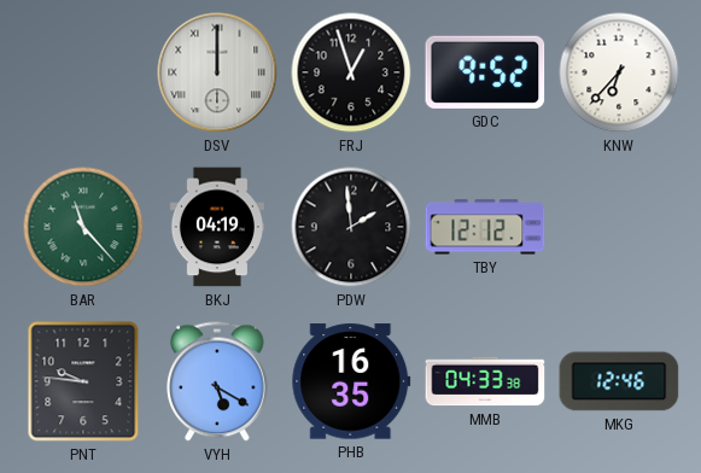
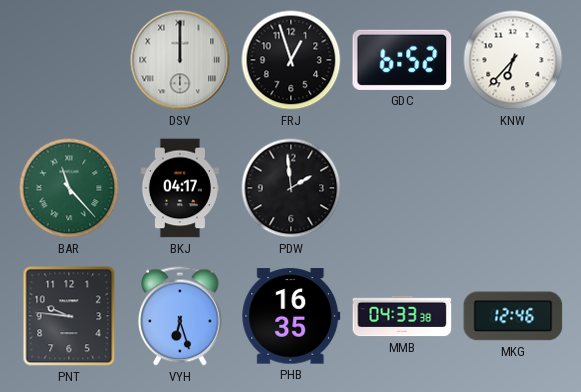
GDC: 9:52 -> 6:52 (402, 60)
BKJ: 04:19 -> 04:17 (180, 188)
TBY: 12:12 -> none (485, 227)
VYH: 5:20 -> 6:27 (180, 316)
